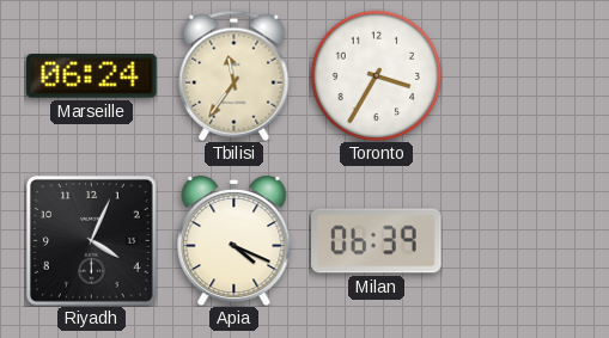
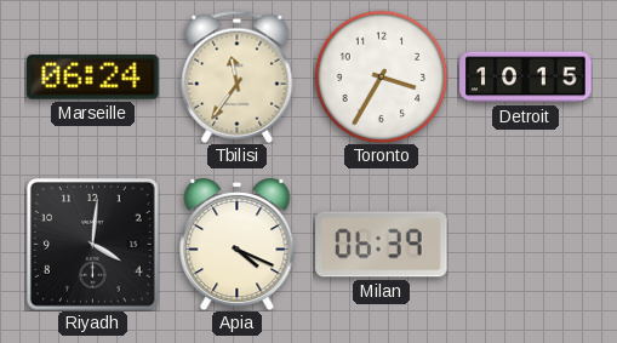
Detroit: none -> 10:15 (526, 78)
Riyadh: 4:04 -> 4:01 (92, 244)
